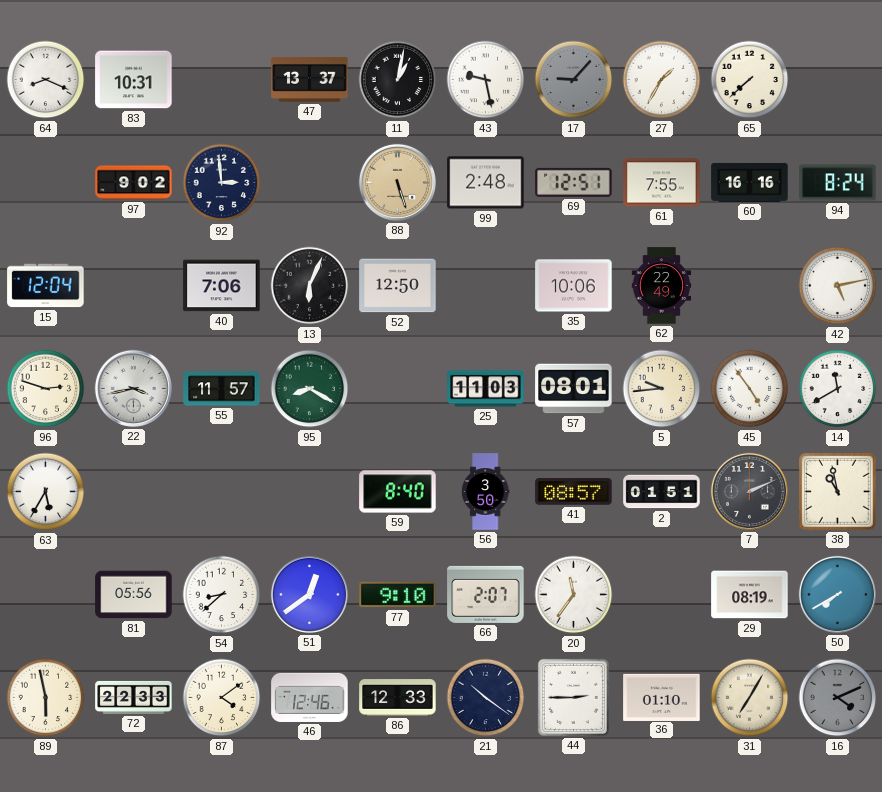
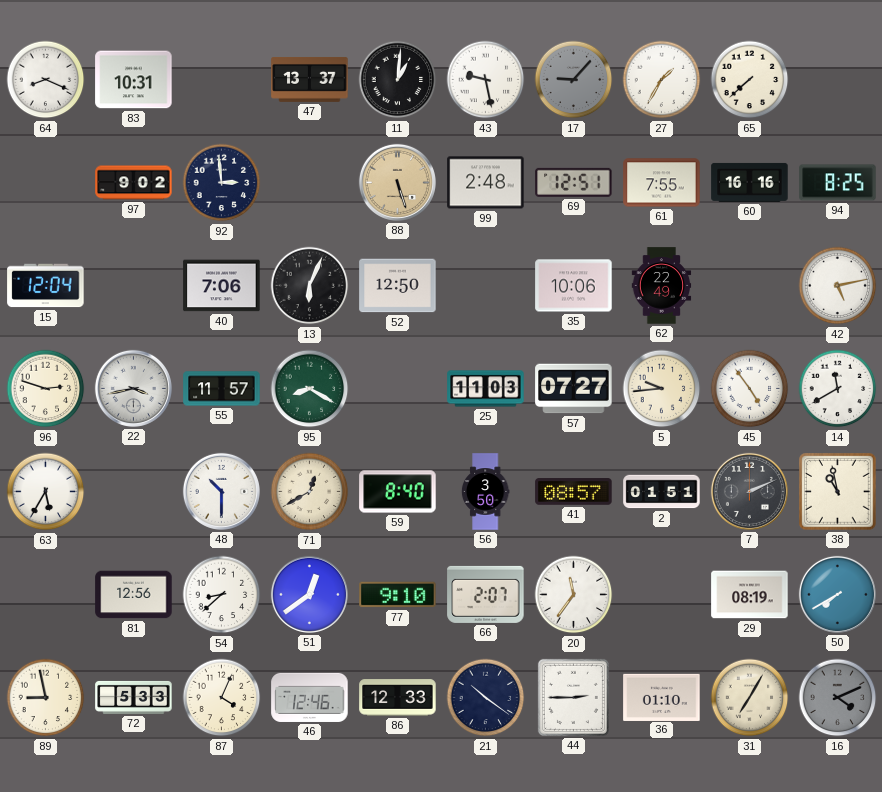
11: 1:02 -> 1:01 (398, 80)
94: 8:24 -> 8:25 (838, 183)
57: 08:01 -> 07:27 (574, 389)
48: none -> 10:30 (221, 491)
71: none -> 12:40 (310, 492)
81: 05:56 -> 12:56 (134, 595)
89: 5:58 -> 8:58 (46, 698)
72: 22:33 -> 5:33 (134, 697)
87: 4:09 -> 4:04 (222, 698)
